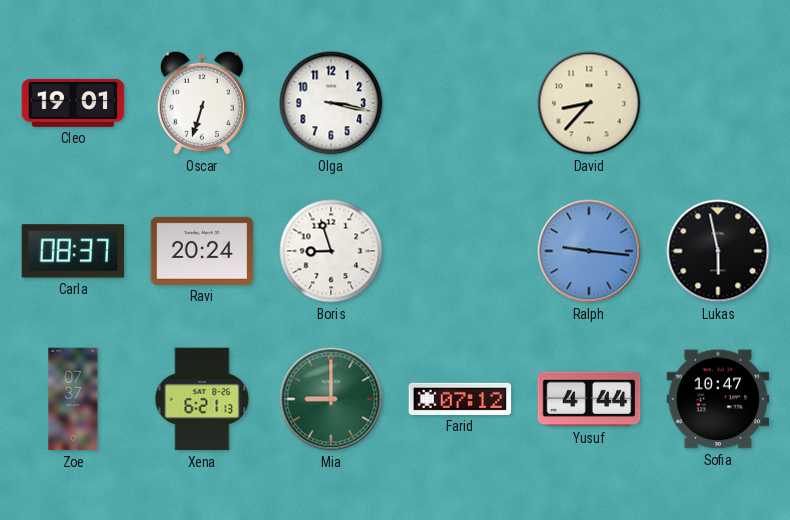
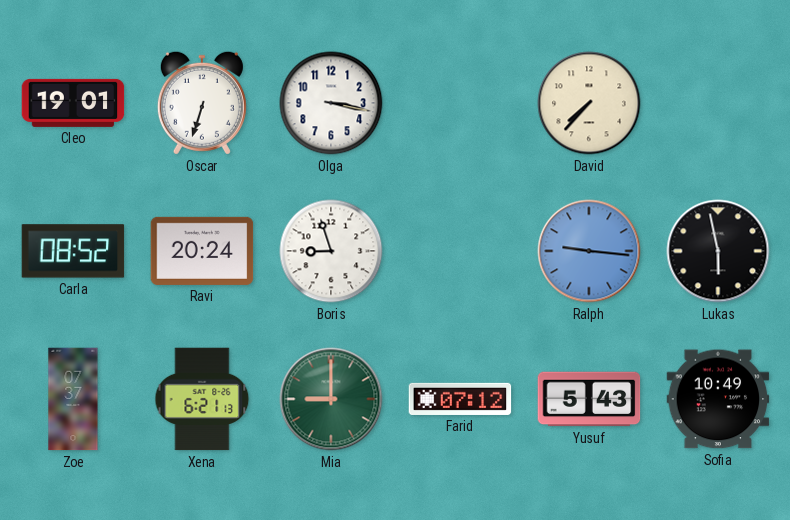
David: 8:37 -> 7:37 (589, 103)
Carla: 08:37 -> 08:52 (73, 251)
Yusuf: 4:44 -> 5:43 (589, 399)
Sofia: 10:47 -> 10:49 (718, 399)
